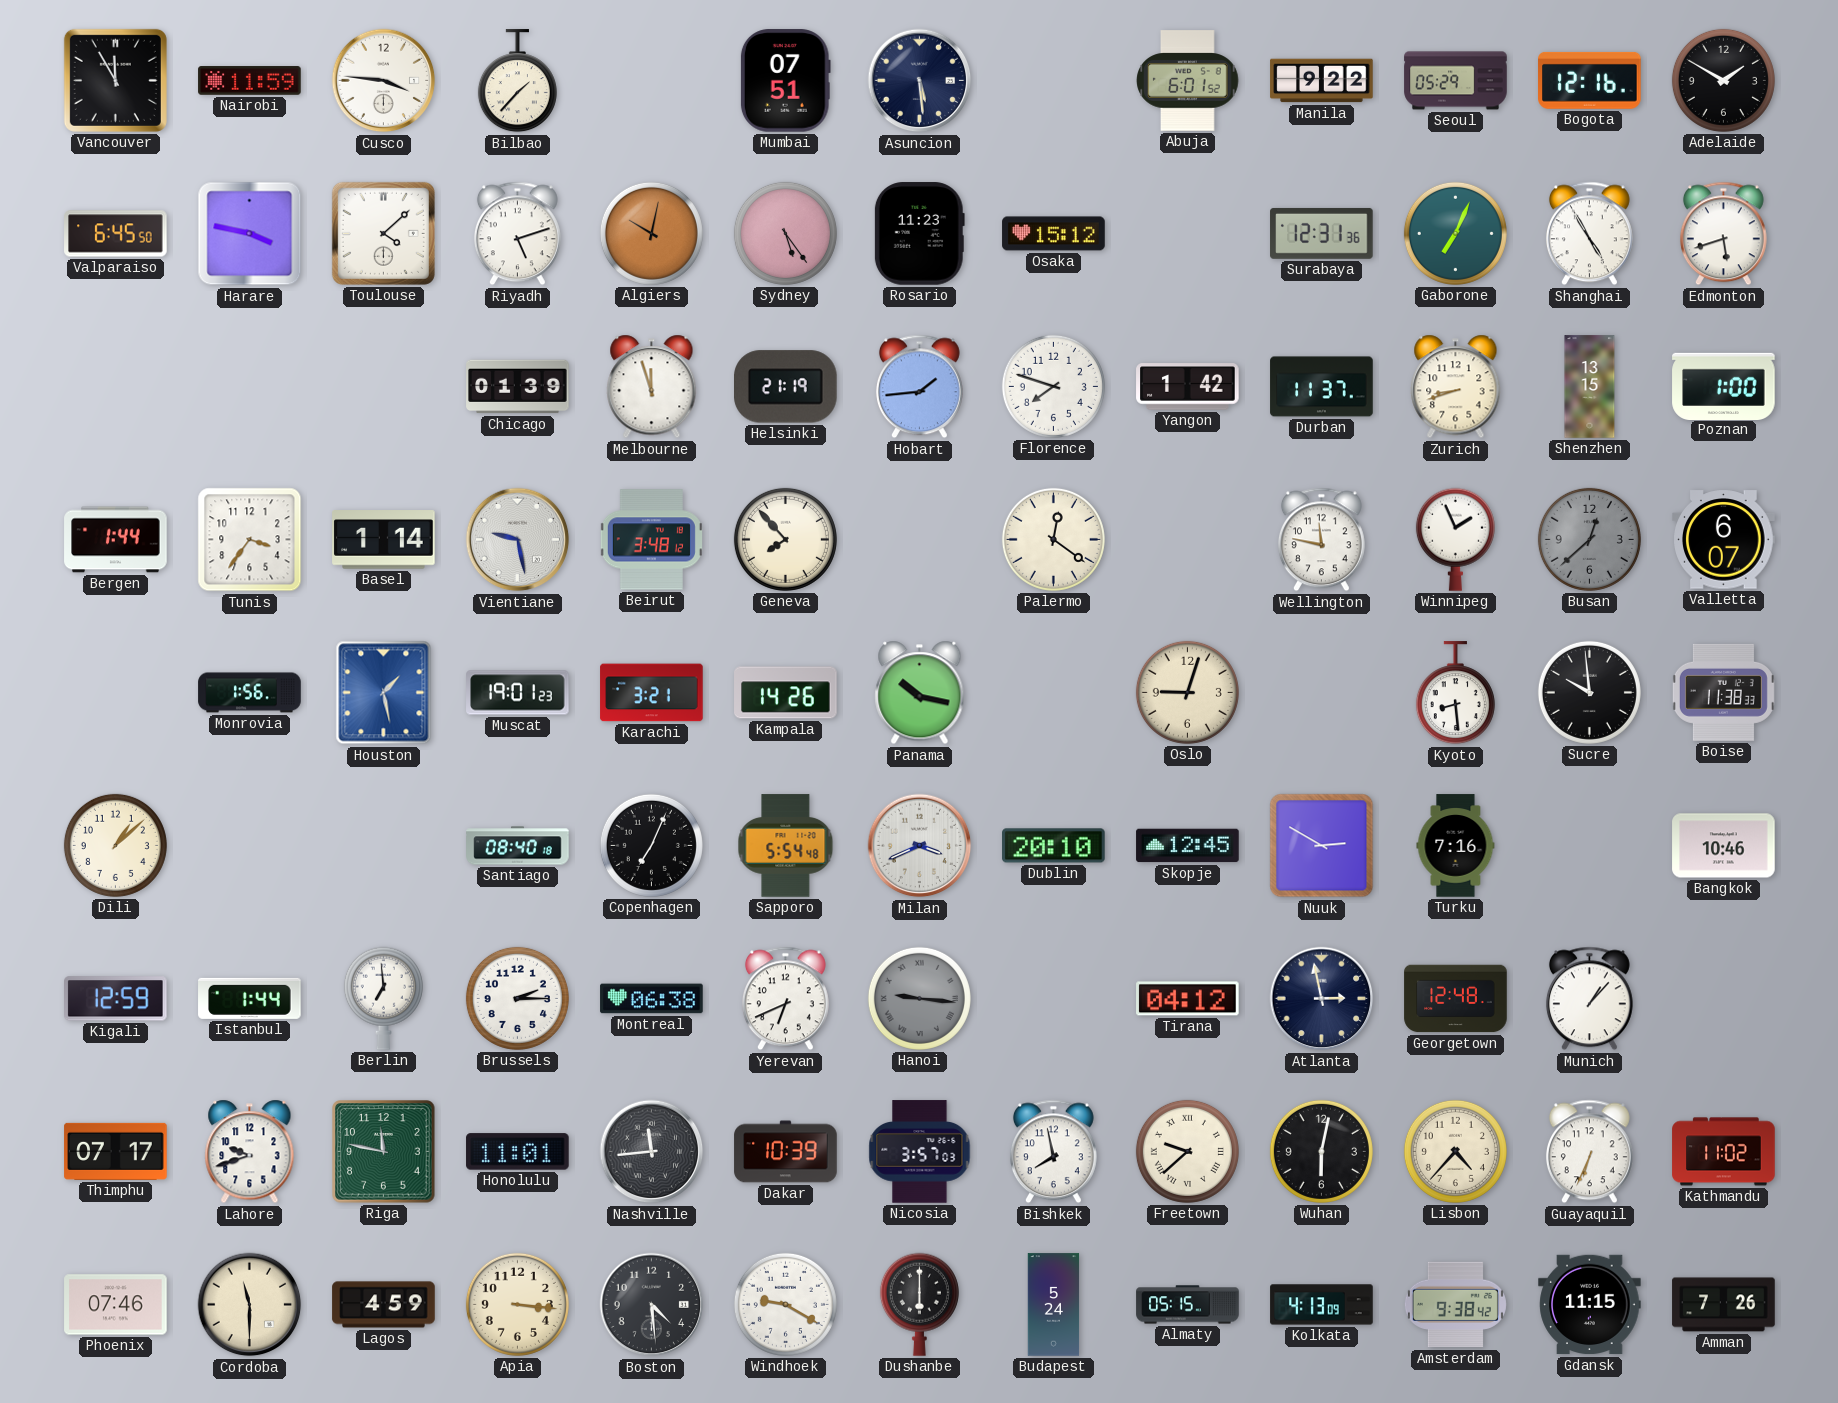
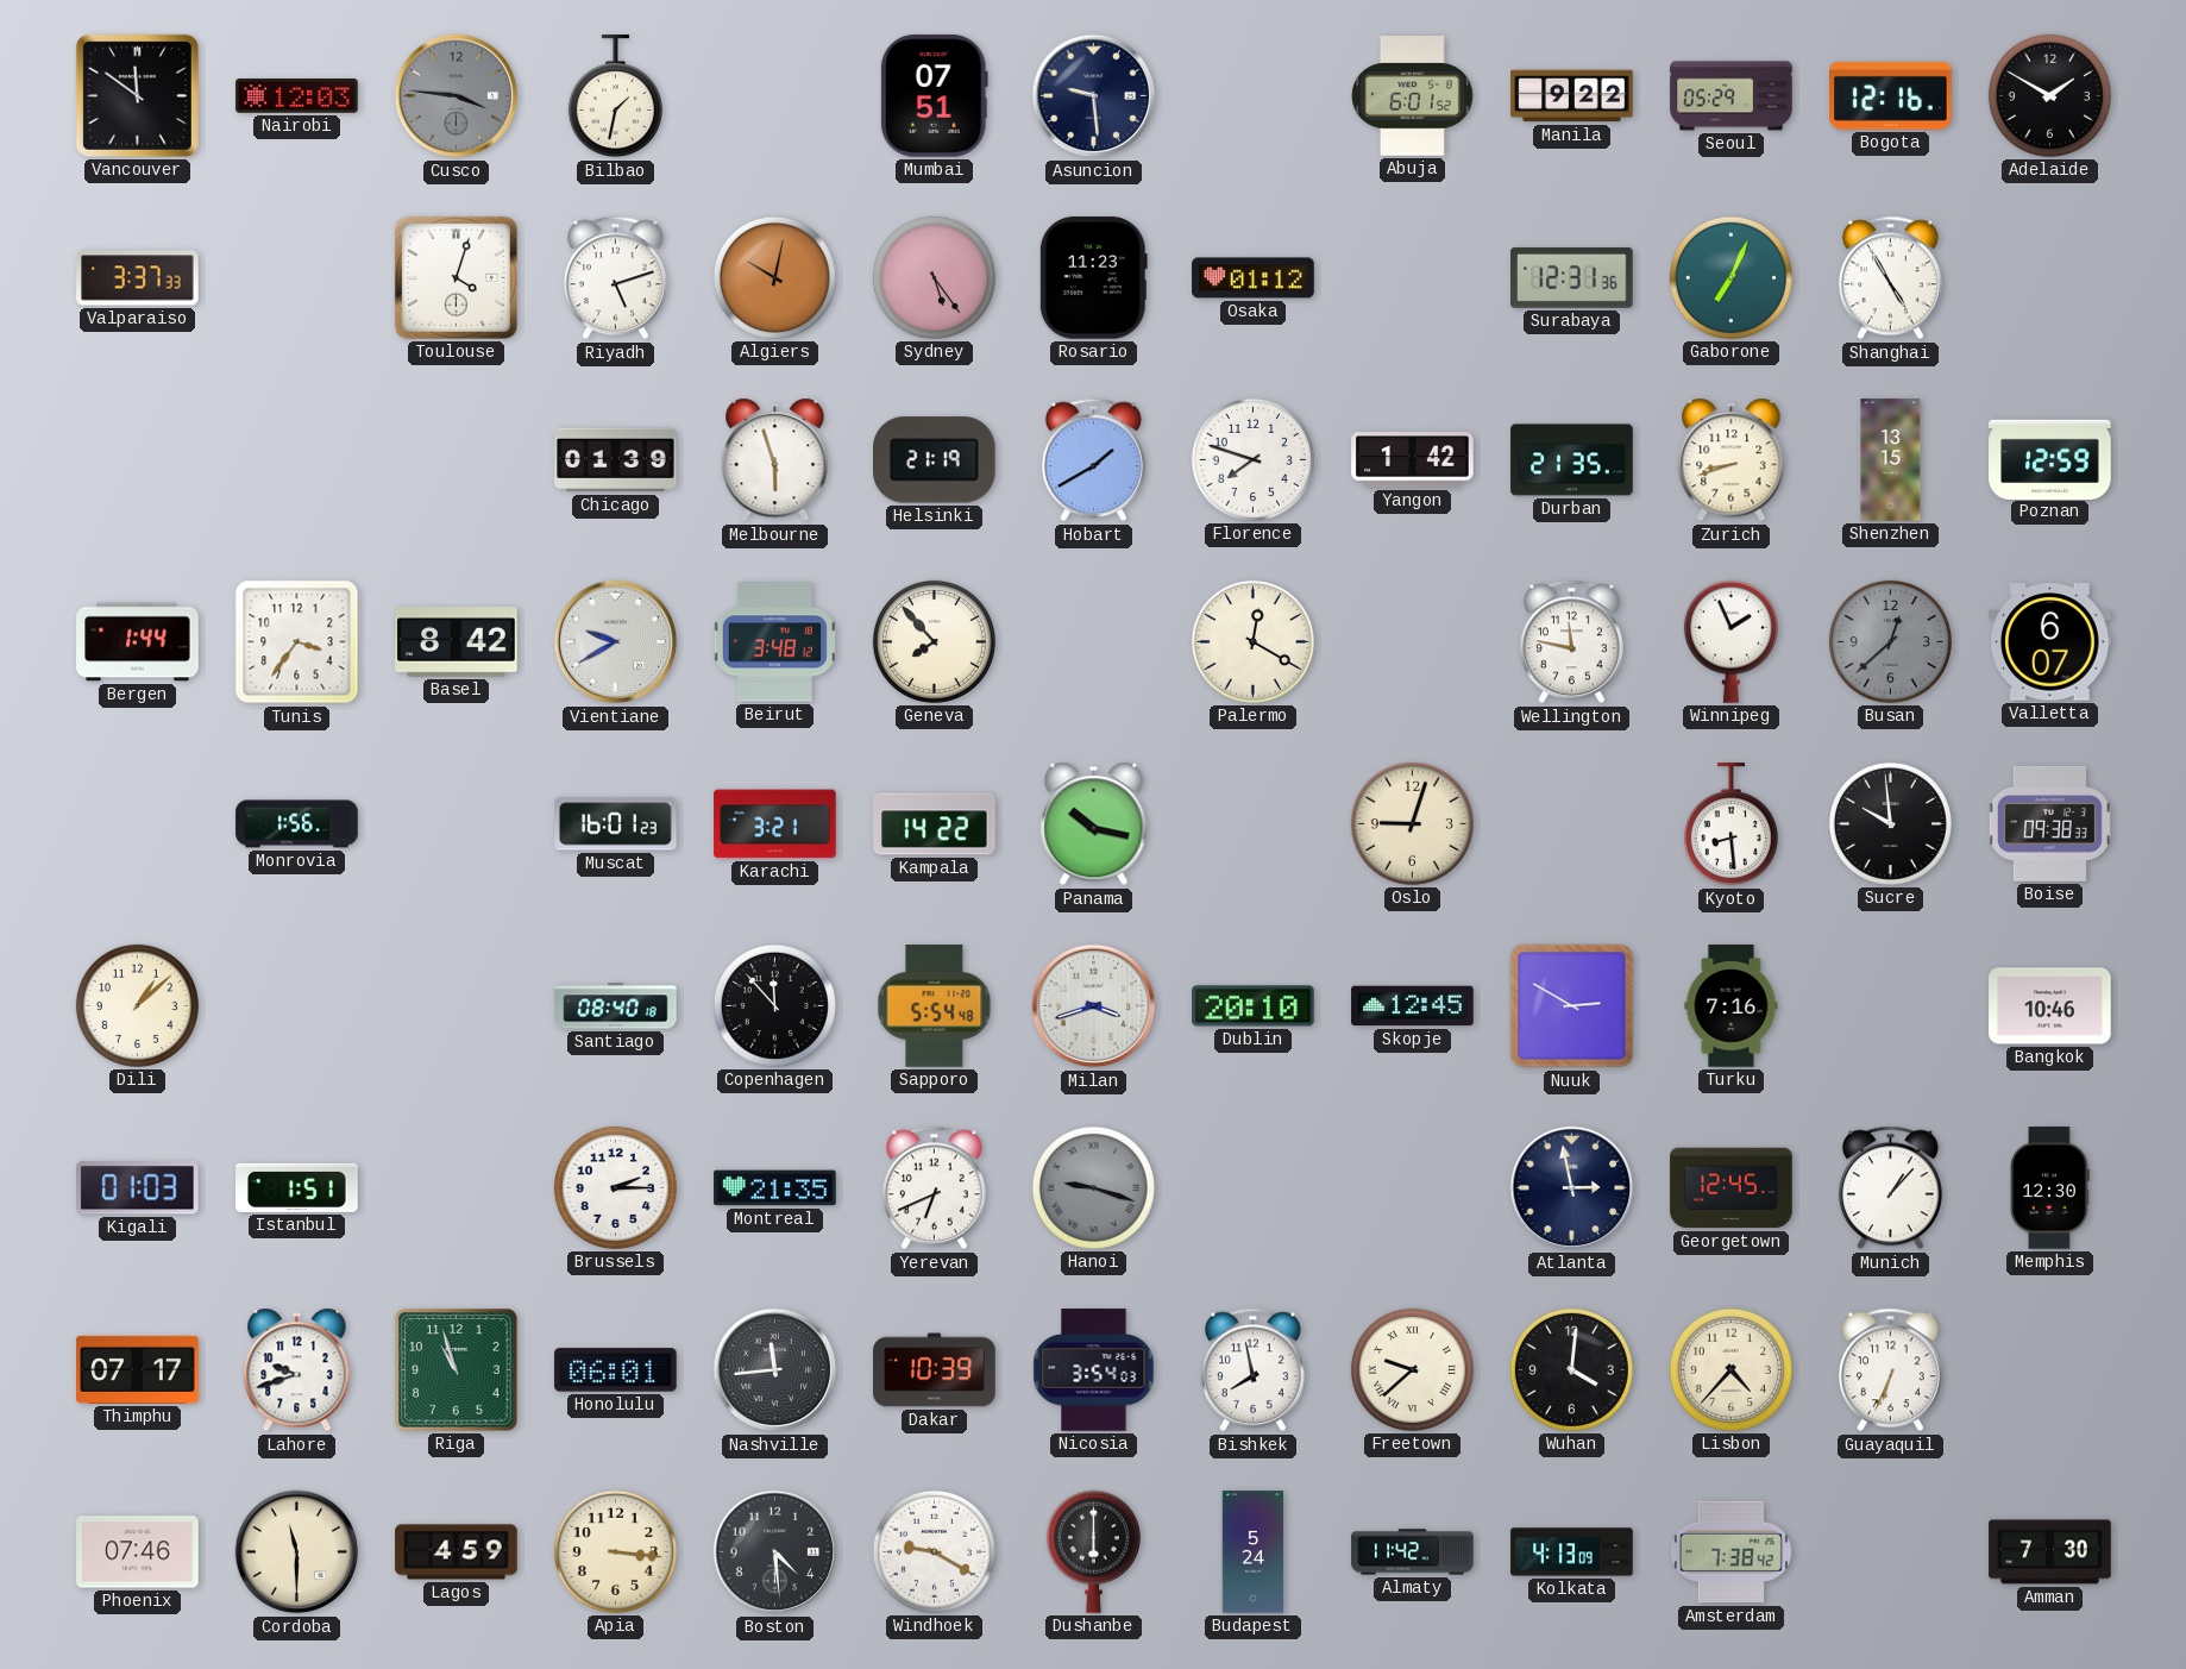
Vancouver: 11:55 -> 11:51 (137, 95)
Nairobi: 11:59 -> 12:03 (297, 96)
Cusco dial: white -> grey (457, 96)
Bilbao: 1:37 -> 1:32 (615, 96)
Asuncion: 5:29 -> 9:29 (1094, 96)
Valparaiso: 6:45 -> 3:37 (138, 278)
Harare: 3:47 -> none (250, 234)
Toulouse: 4:08 -> 4:03 (456, 277)
Osaka: 15:12 -> 01:12 (1254, 278)
Edmonton: 5:42 -> none (1723, 234)
Melbourne: 11:57 -> 5:57 (775, 460)
Hobart: 1:44 -> 1:40 (1093, 460)
Durban: 11:37 -> 21:35 (1572, 460)
Poznan: 1:00 -> 12:59 (2050, 459)
Basel: 1:14 -> 8:42 (457, 642)
Vientiane: 9:28 -> 9:40 (616, 642)
Palermo: 12:21 -> 12:20 (1252, 641)
Houston: 1:28 -> none (384, 693)
Muscat: 19:01 -> 16:01 (616, 824)
Kampala: 14:26 -> 14:22 (935, 824)
Boise: 11:38 -> 09:38 (2049, 823)
Copenhagen: 7:04 -> 11:53 (774, 1005)
Milan: 3:41 -> 3:42 (1094, 1006)
Kigali: 12:59 -> 01:03 (138, 1188)
Istanbul: 1:44 -> 1:51 (297, 1187)
Berlin: 6:59 -> none (383, 998)
Montreal: 06:38 -> 21:35 (775, 1188)
Hanoi: 9:16 -> 9:18 (1093, 1187)
Tirana: 04:12 -> none (1188, 999)
Georgetown: 12:48 -> 12:45 (1732, 1188)
Memphis: none -> 12:30 (2050, 1188)
Riga: 11:47 -> 10:57 (457, 1370)
Honolulu: 11:01 -> 06:01 (616, 1370)
Nicosia: 3:57 -> 3:54 (1094, 1370)
Wuhan: 6:02 -> 4:01 (1571, 1369)
Kathmandu: 11:02 -> none (1724, 1152)
Almaty: 05:15 -> 11:42 (1413, 1552)
Amsterdam: 9:38 -> 7:38 (1730, 1552)
Gdansk: 11:15 -> none (1590, 1305)
Amman: 7:26 -> 7:30 (2050, 1552)
